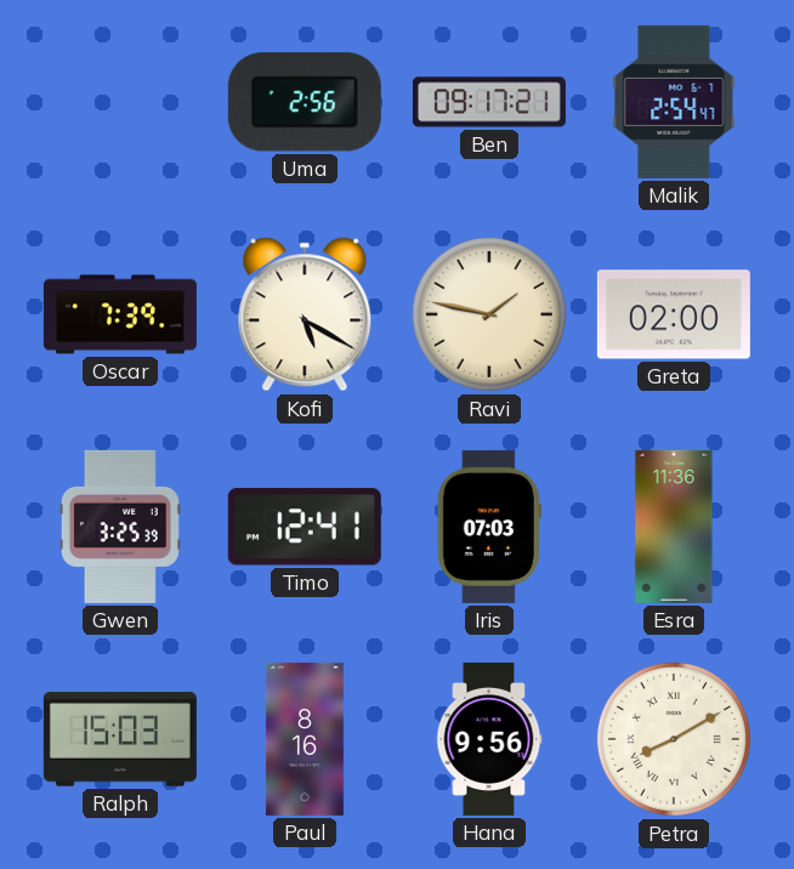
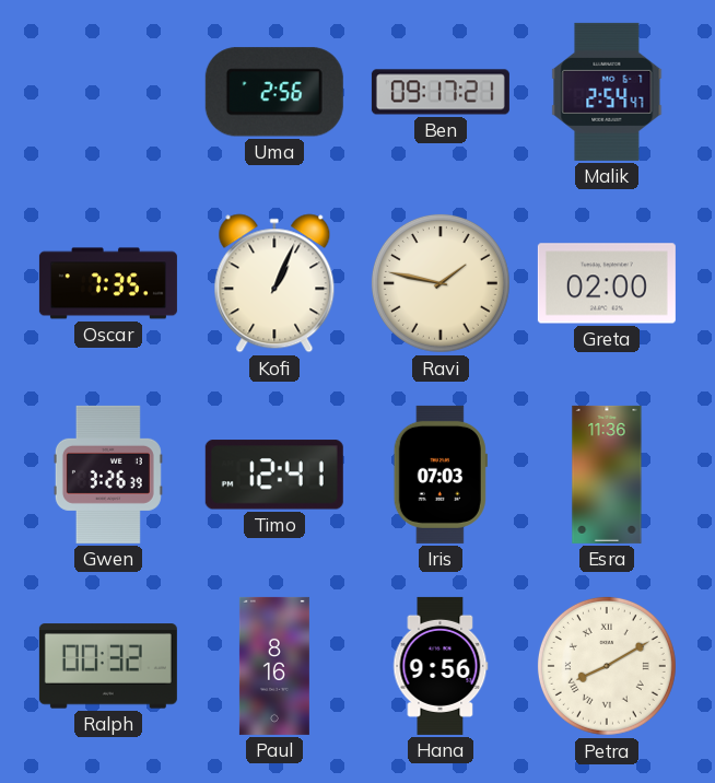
Oscar: 7:39 -> 7:35 (108, 283)
Kofi: 5:20 -> 1:04 (274, 283)
Gwen: 3:25 -> 3:26 (108, 475)
Ralph: 15:03 -> 00:32 (108, 666)
